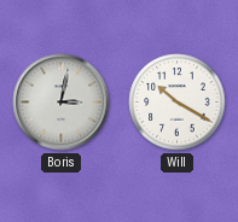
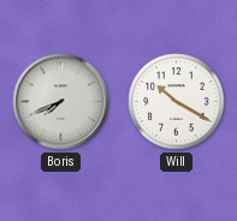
Boris: 3:02 -> 7:41 (61, 102)
